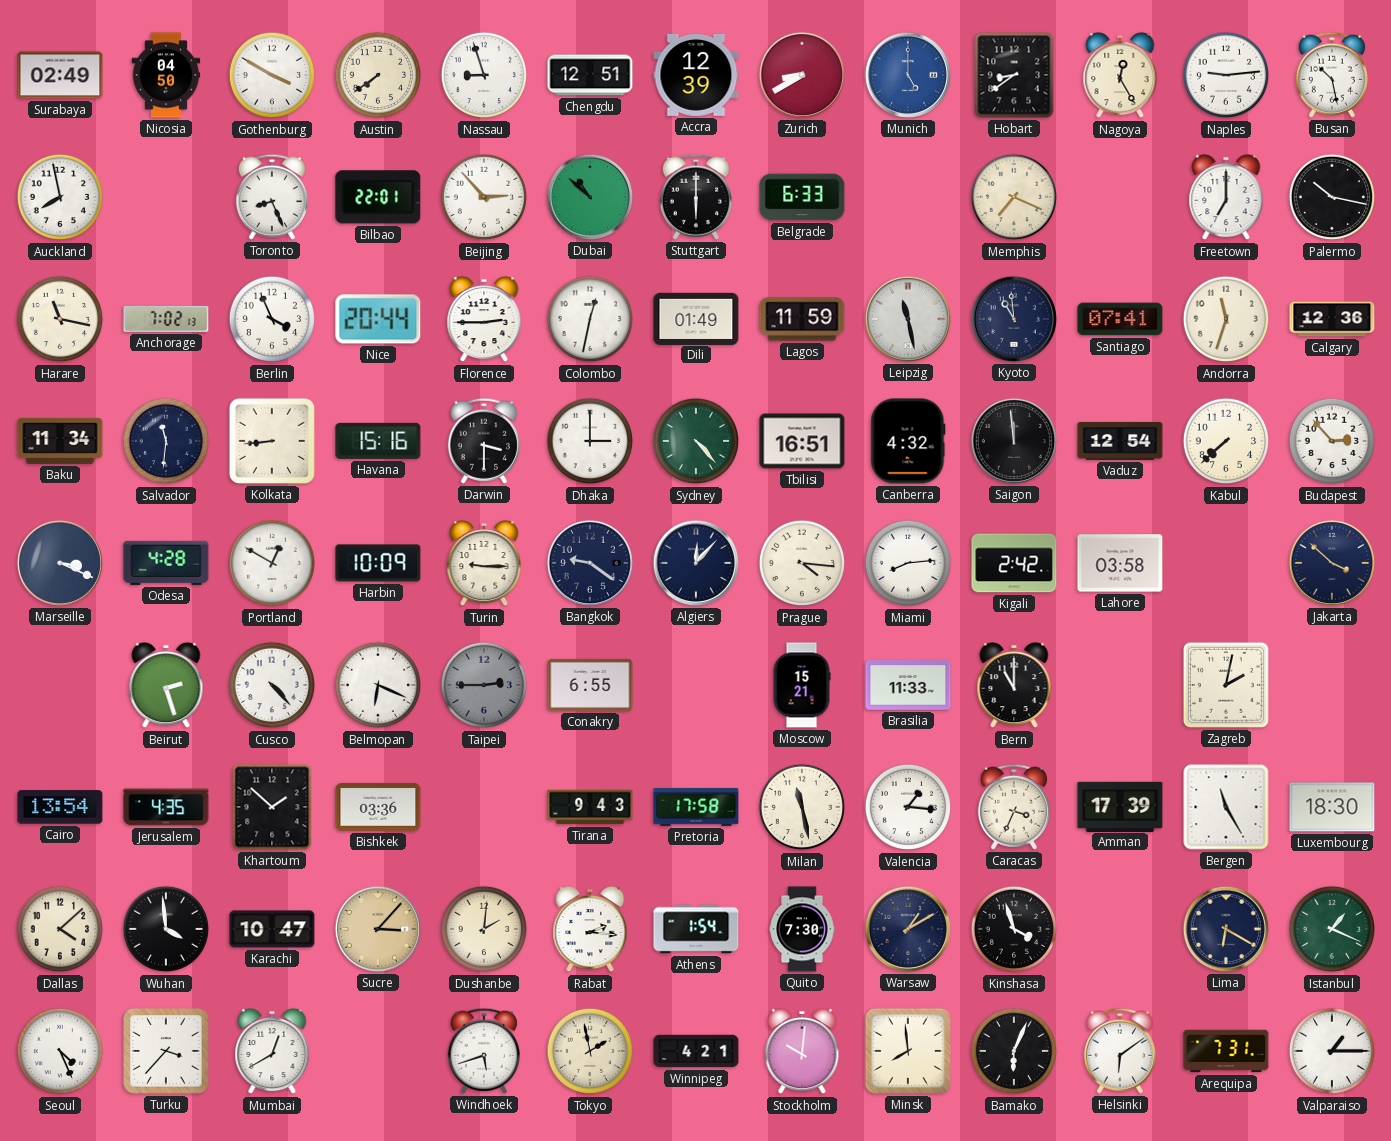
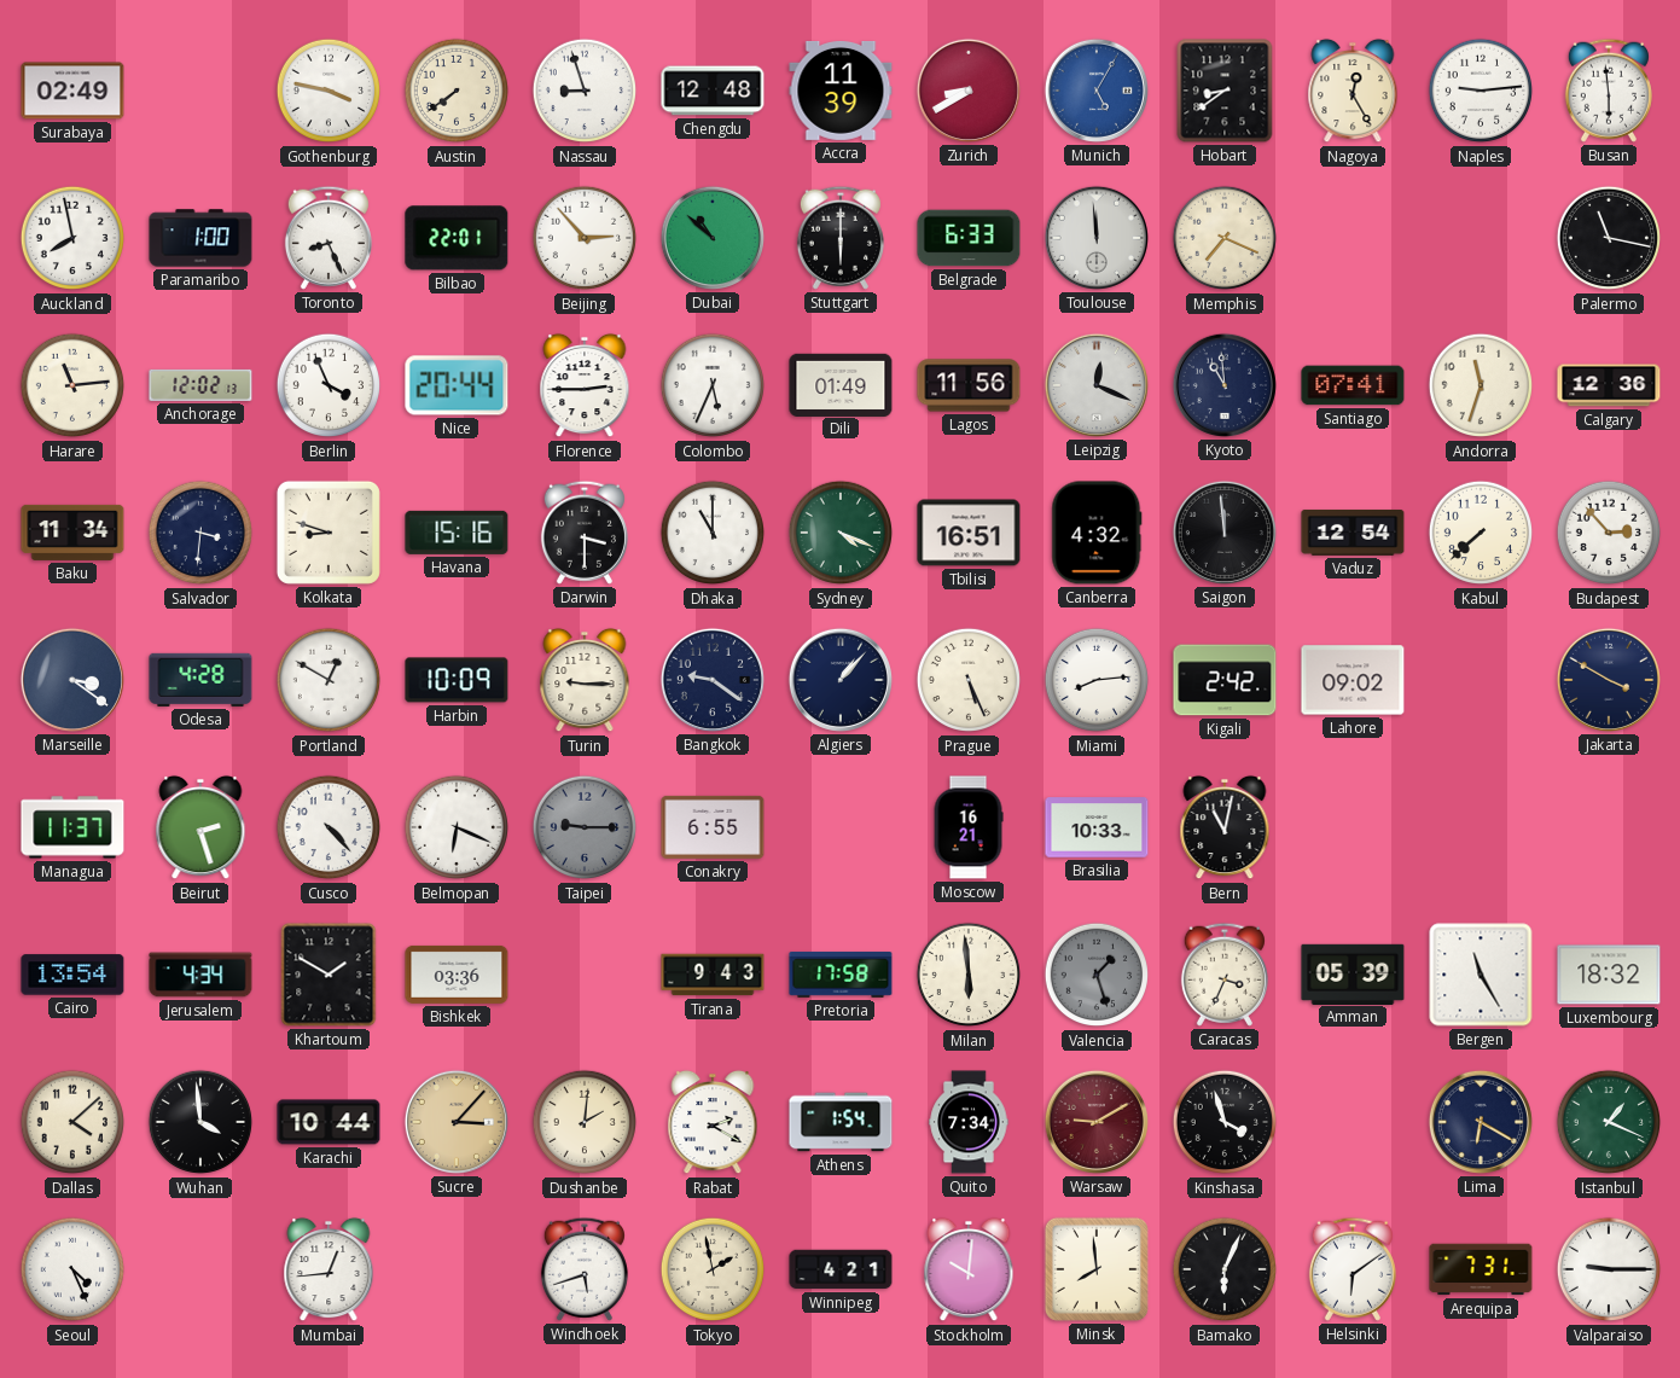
Nicosia: 04:50 -> none (166, 75)
Gothenburg: 3:50 -> 3:47 (329, 91)
Chengdu: 12:51 -> 12:48 (713, 91)
Accra: 12:39 -> 11:39 (841, 91)
Munich: 5:00 -> 5:05 (1097, 91)
Busan: 10:28 -> 5:59 (1609, 91)
Paramaribo: none -> 1:00 (200, 238)
Toulouse: none -> 11:59 (1097, 238)
Freetown: 7:00 -> none (1226, 197)
Palermo: 10:17 -> 11:17 (1609, 238)
Harare: 11:17 -> 11:14 (72, 385)
Anchorage: 7:02 -> 12:02 (200, 385)
Colombo: 12:32 -> 5:34 (713, 385)
Lagos: 11:59 -> 11:56 (969, 385)
Leipzig: 11:28 -> 12:19 (1097, 385)
Salvador: 11:31 -> 3:31 (200, 533)
Kolkata: 8:44 -> 8:48 (329, 533)
Dhaka: 3:00 -> 11:00 (713, 533)
Sydney: 4:23 -> 4:19 (841, 533)
Marseille: 3:19 -> 3:21 (72, 680)
Algiers: 12:07 -> 1:07 (841, 680)
Prague: 4:16 -> 5:26 (969, 680)
Lahore: 03:58 -> 09:02 (1353, 680)
Jakarta: 3:52 -> 3:50 (1609, 680)
Managua: none -> 11:37 (72, 827)
Taipei: 2:45 -> 9:15 (585, 827)
Moscow: 15:21 -> 16:21 (969, 827)
Brasilia: 11:33 -> 10:33 (1097, 827)
Bern: 11:00 -> 11:02 (1225, 827)
Zagreb: 2:02 -> none (1226, 685)
Jerusalem: 4:35 -> 4:34 (200, 975)
Khartoum: 1:52 -> 1:50 (329, 975)
Milan: 11:28 -> 5:59 (969, 975)
Valencia: 1:16 -> 1:27 (1097, 975)
Valencia dial: white -> grey (1097, 975)
Amman: 17:39 -> 05:39 (1353, 973)
Luxembourg: 18:30 -> 18:32 (1609, 975)
Karachi: 10:47 -> 10:44 (329, 1122)
Rabat: 2:16 -> 2:20 (713, 1122)
Quito: 7:30 -> 7:34 (969, 1122)
Warsaw: 1:10 -> 9:10 (1097, 1122)
Warsaw dial: navy -> burgundy (1097, 1122)
Turku: 3:37 -> none (166, 1051)
Mumbai: 12:40 -> 12:44 (329, 1269)
Valparaiso: 1:15 -> 9:15 (1609, 1269)
